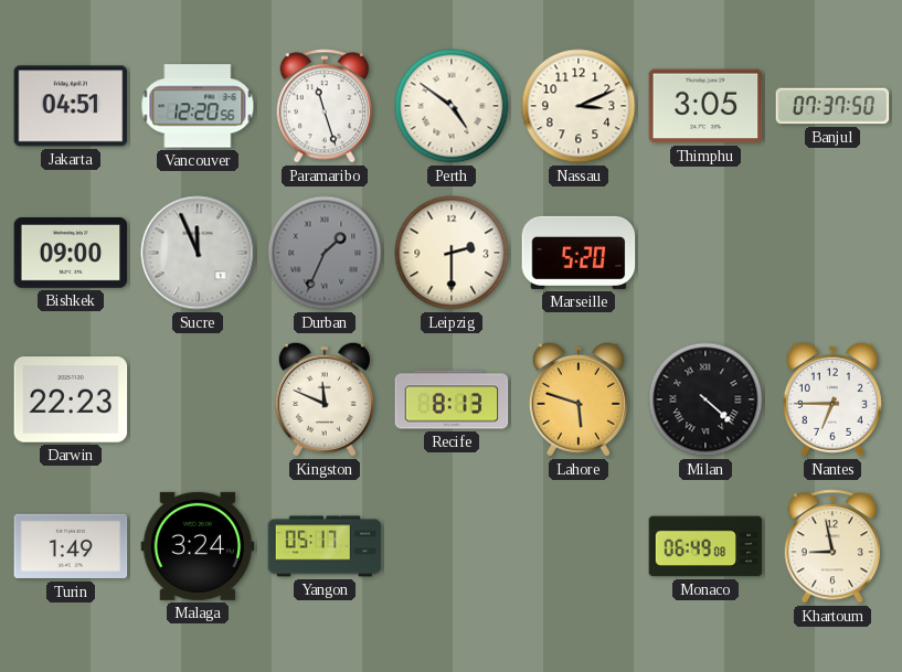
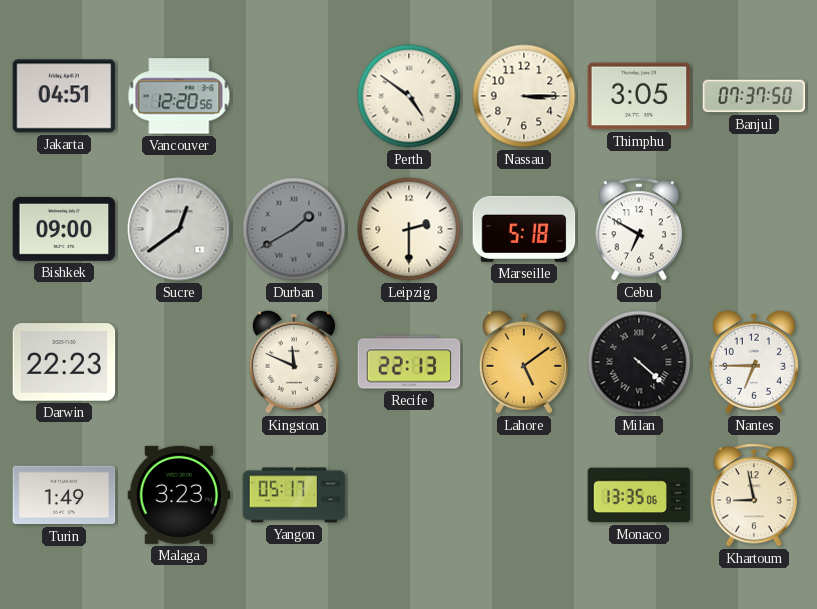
Paramaribo: 11:27 -> none (325, 106)
Nassau: 3:11 -> 3:15 (524, 96)
Sucre: 11:56 -> 12:39 (179, 229)
Durban: 1:34 -> 1:40 (294, 229)
Marseille: 5:20 -> 5:18 (524, 229)
Cebu: none -> 6:50 (639, 229)
Recife: 8:13 -> 22:13 (409, 362)
Lahore: 5:48 -> 5:09 (524, 362)
Malaga: 3:24 -> 3:23 (179, 495)
Monaco: 06:49 -> 13:35 (639, 495)
